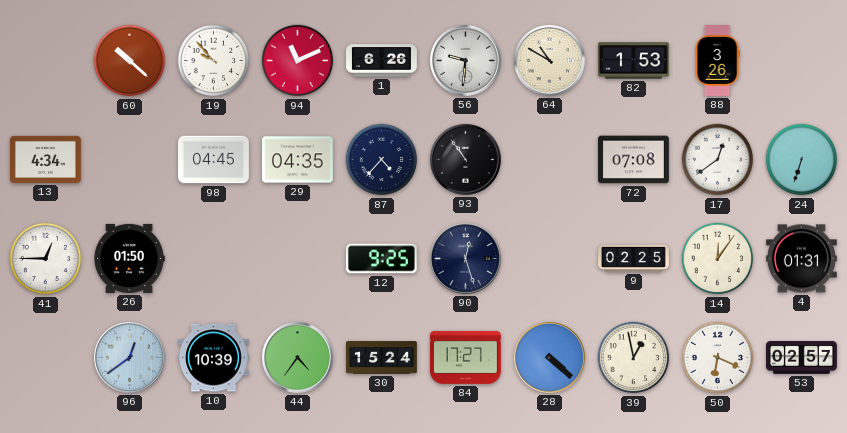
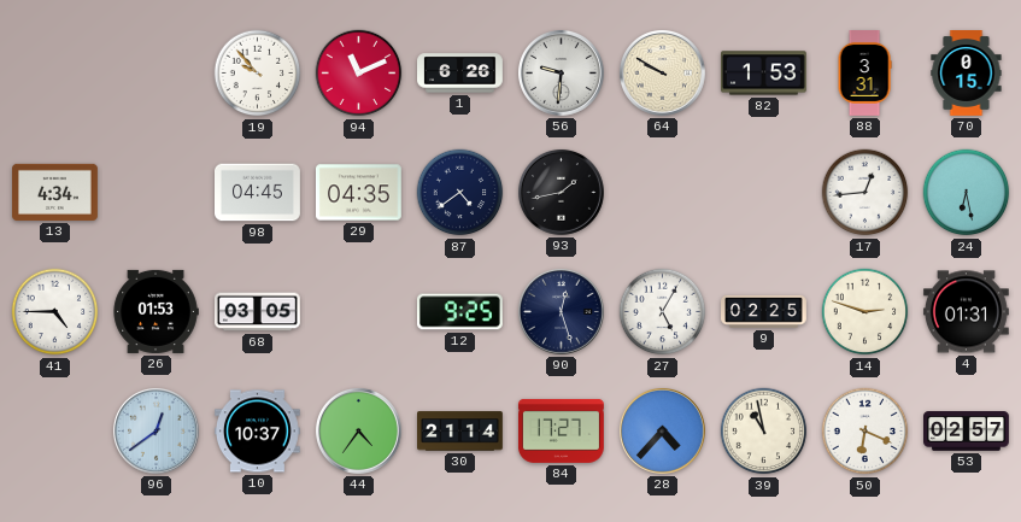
60: 10:22 -> none (130, 61)
64: 10:50 -> 9:50 (662, 72)
88: 3:26 -> 3:31 (864, 74)
70: none -> 0:15 (967, 74)
87: 4:37 -> 4:39 (460, 193)
93: 10:54 -> 1:43 (561, 192)
72: 07:08 -> none (634, 160)
17: 12:39 -> 12:44 (865, 193)
24: 6:33 -> 6:28 (967, 193)
41: 12:45 -> 4:45 (55, 312)
26: 01:50 -> 01:53 (156, 311)
68: none -> 03:05 (258, 312)
27: none -> 5:05 (663, 312)
14: 12:06 -> 2:48 (865, 312)
10: 10:39 -> 10:37 (257, 432)
30: 15:24 -> 21:14 (460, 432)
28: 4:22 -> 4:37 (662, 430)
39: 12:58 -> 10:58 (764, 432)
